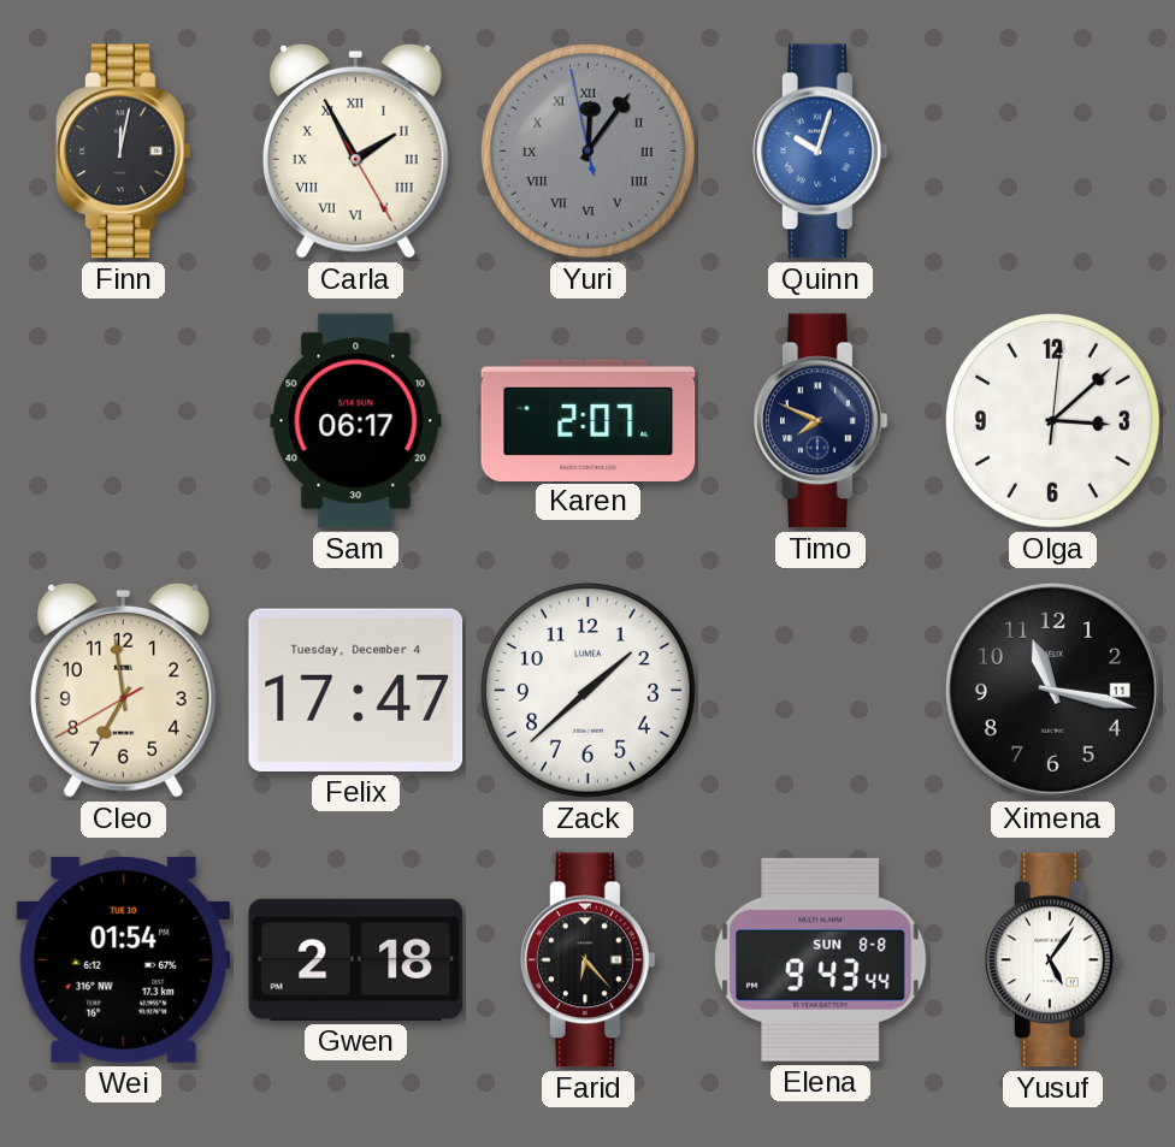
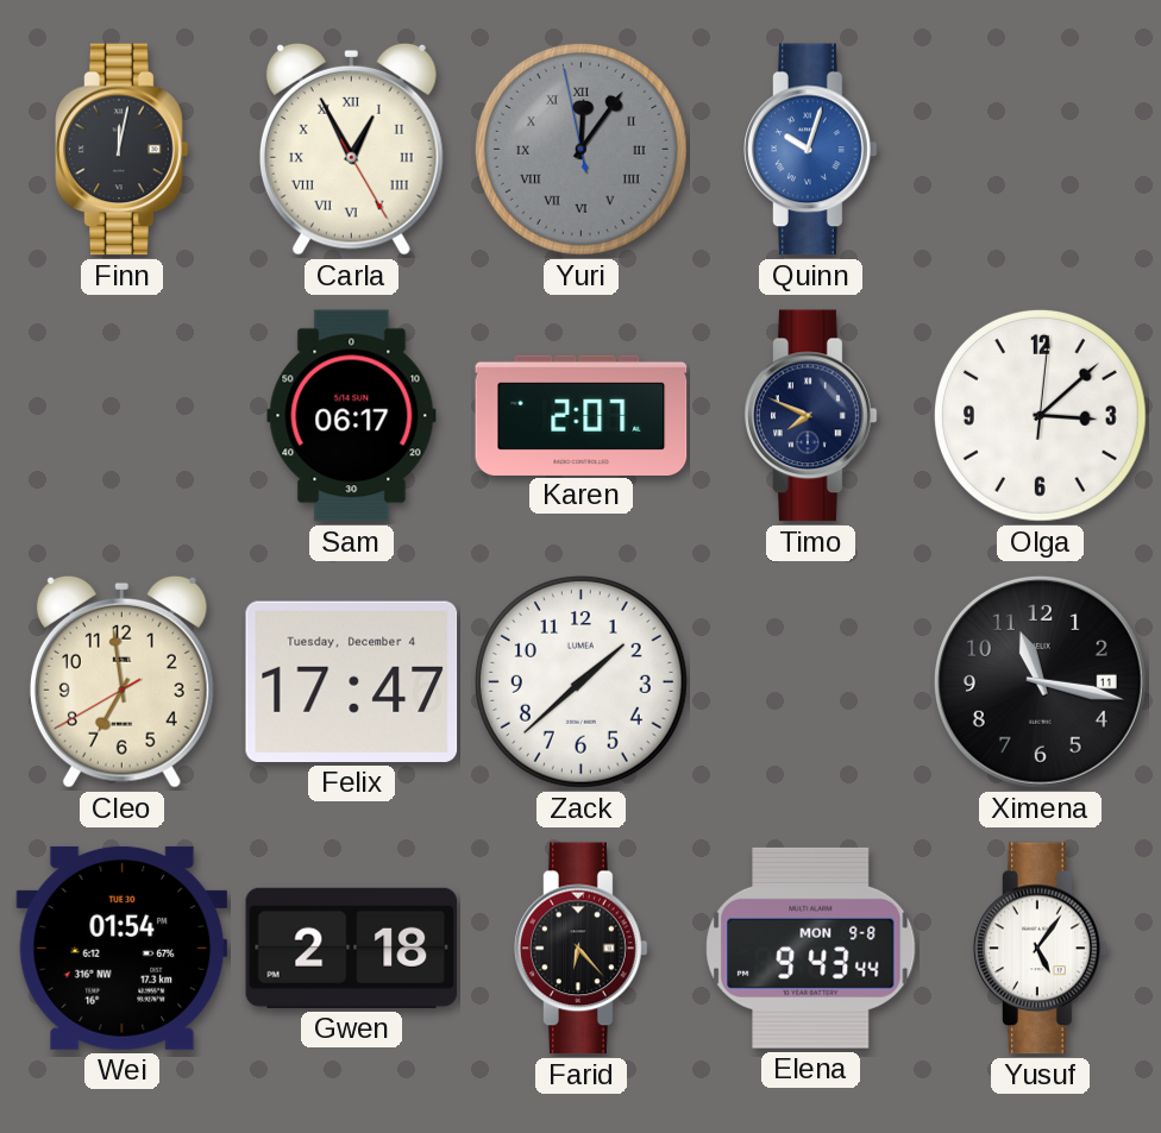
Carla: 1:55 -> 12:55 (351, 149)
Elena date: SUN 8-8 -> MON 9-8 (811, 948)
